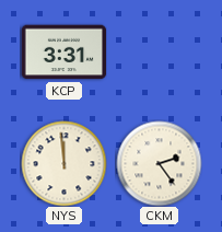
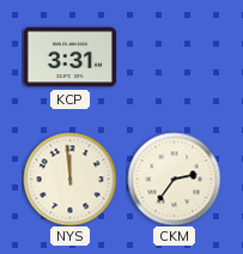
CKM: 2:24 -> 2:36 (174, 179)
